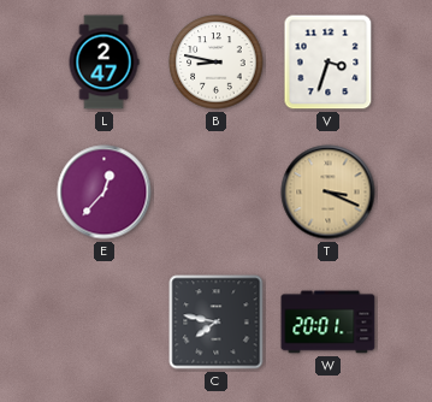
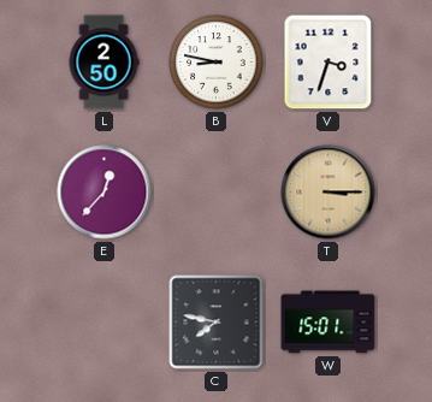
L: 2:47 -> 2:50 (103, 63)
T: 3:19 -> 3:15 (329, 193)
W: 20:01 -> 15:01 (329, 323)
